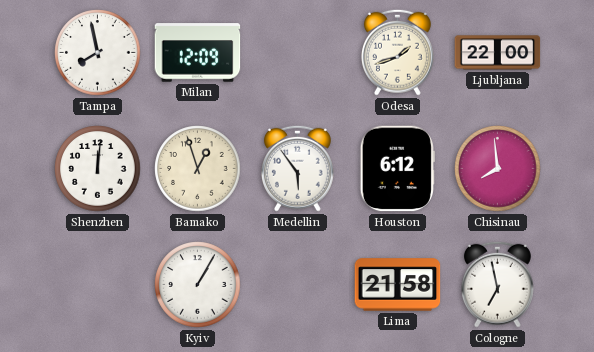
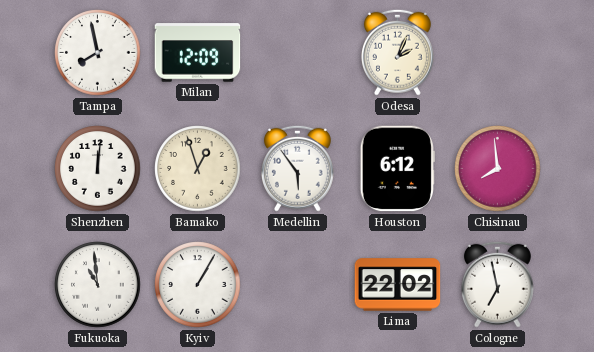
Odesa: 1:42 -> 2:04 (397, 52)
Ljubljana: 22:00 -> none (498, 53)
Fukuoka: none -> 10:59 (98, 285)
Lima: 21:58 -> 22:02 (398, 285)
